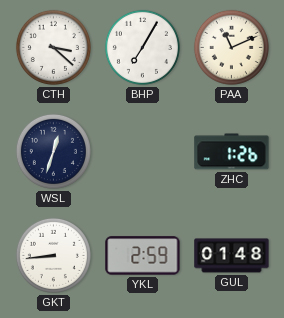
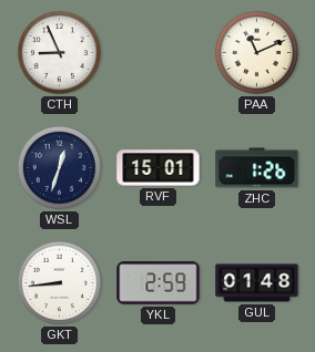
CTH: 3:22 -> 8:56 (59, 52)
BHP: 7:05 -> none (142, 47)
RVF: none -> 15:01 (159, 168)
